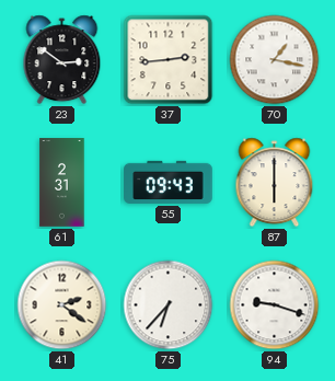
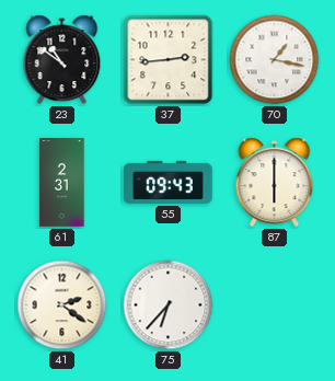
23: 2:51 -> 10:51 (62, 60)
94: 9:18 -> none (275, 305)
